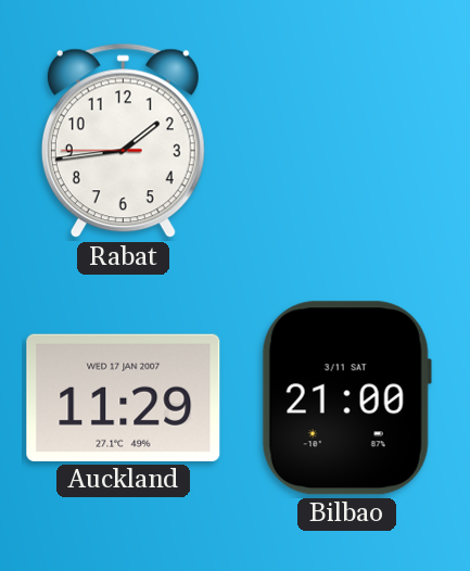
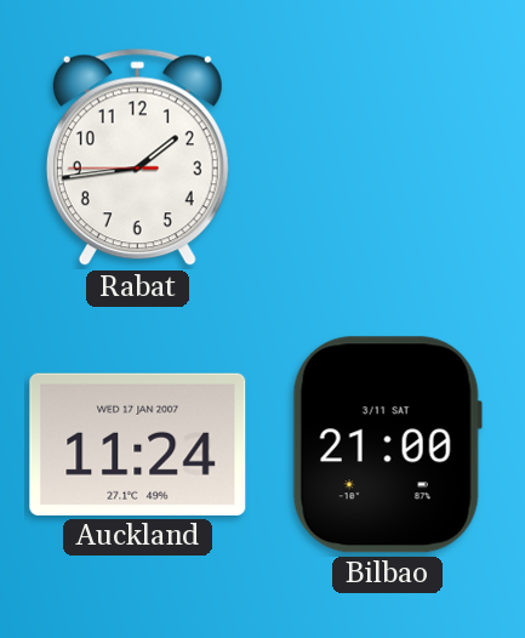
Auckland: 11:29 -> 11:24 (138, 444)
